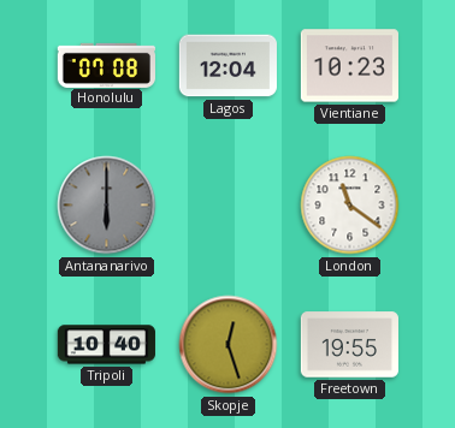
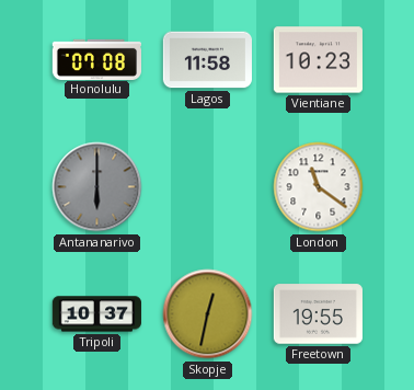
Lagos: 12:04 -> 11:58 (207, 60)
Tripoli: 10:40 -> 10:37 (96, 314)
Skopje: 12:27 -> 12:32 (208, 314)
